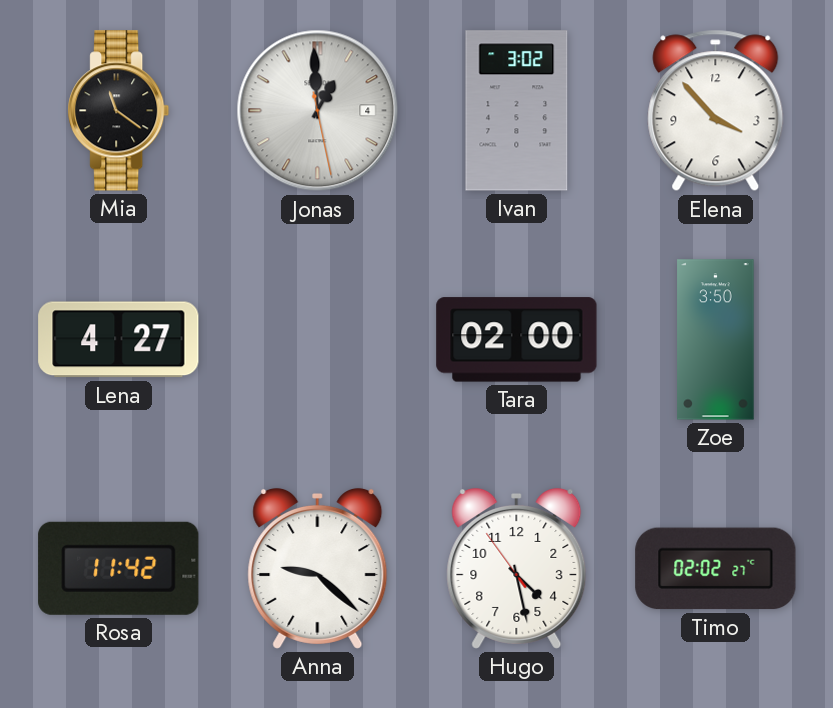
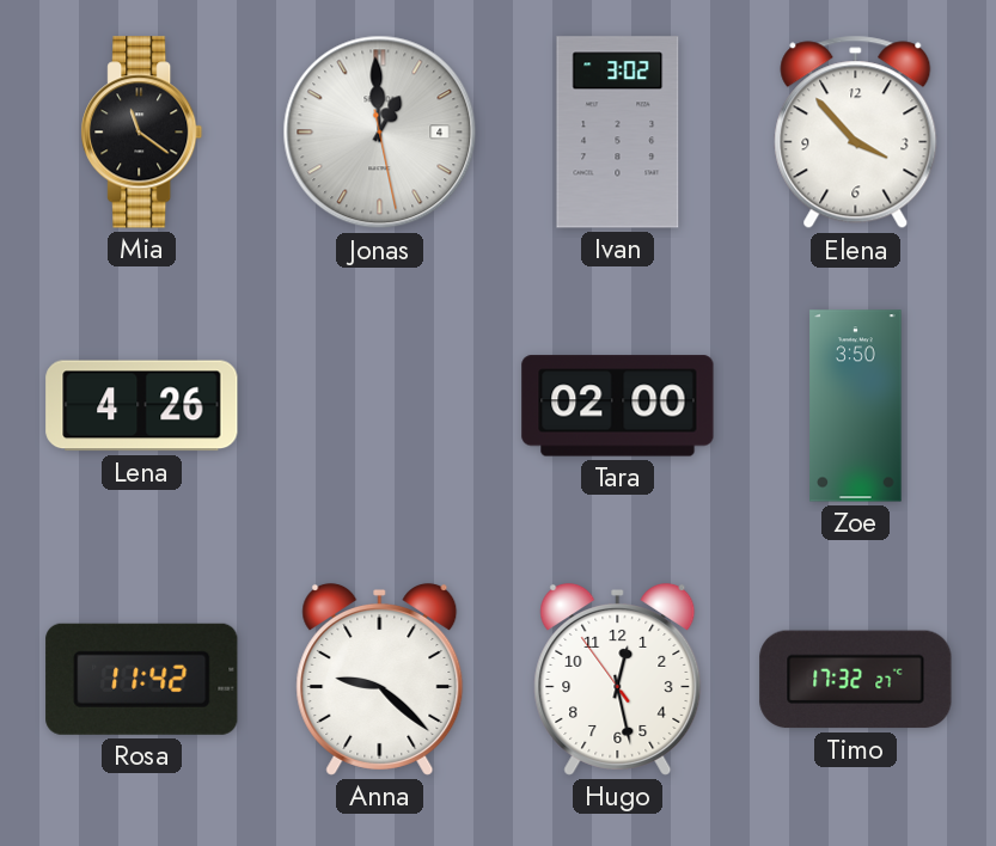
Lena: 4:27 -> 4:26 (142, 406)
Hugo: 4:27 -> 12:27 (618, 679)
Timo: 02:02 -> 17:32 (856, 680)
